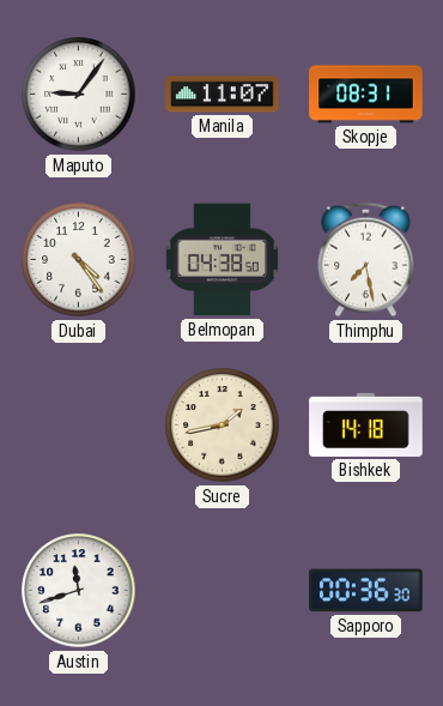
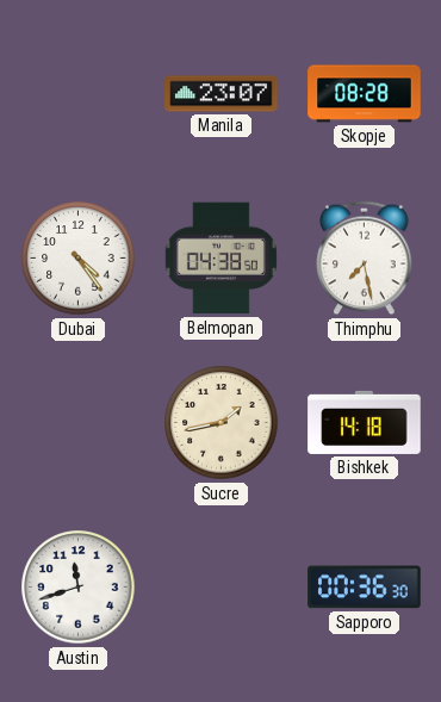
Maputo: 9:06 -> none (79, 95)
Manila: 11:07 -> 23:07 (222, 94)
Skopje: 08:31 -> 08:28 (365, 94)
